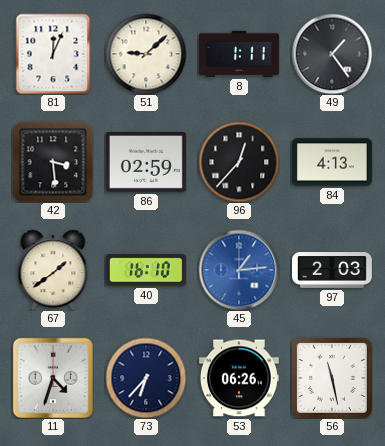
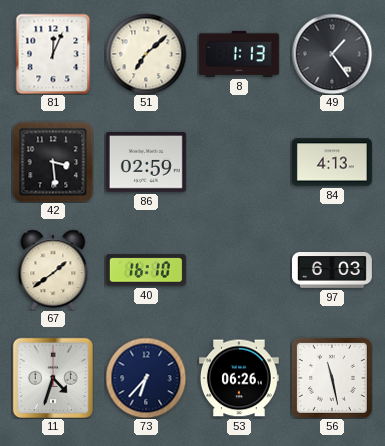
51: 9:08 -> 7:08 (146, 54)
8: 1:11 -> 1:13 (239, 54)
96: 12:37 -> none (239, 162)
45: 1:14 -> none (239, 270)
97: 2:03 -> 6:03 (332, 271)
